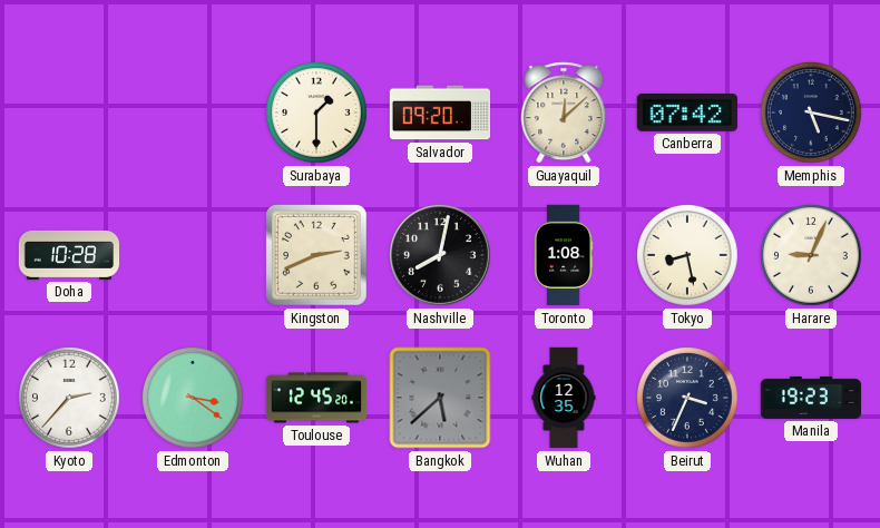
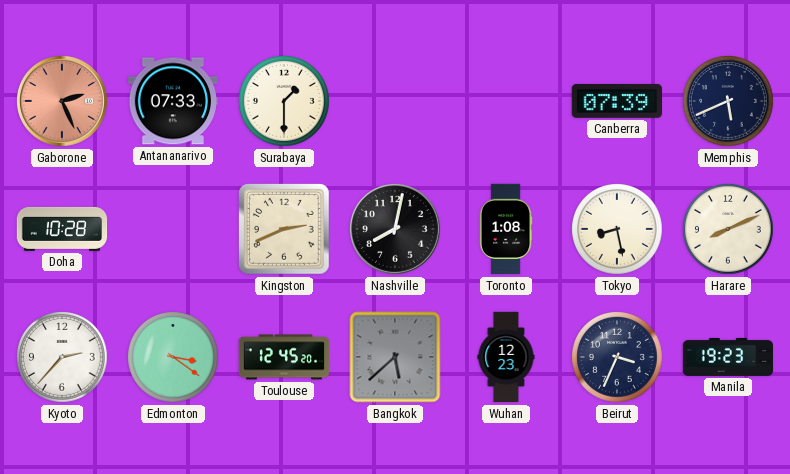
Gaborone: none -> 2:26 (62, 101)
Antananarivo: none -> 07:33 (172, 101)
Salvador: 09:20 -> none (439, 113)
Guayaquil: 12:08 -> none (564, 113)
Canberra: 07:42 -> 07:39 (616, 101)
Memphis: 5:17 -> 5:41 (729, 102)
Harare: 9:04 -> 8:11 (729, 230)
Wuhan: 12:35 -> 12:23 (506, 357)
